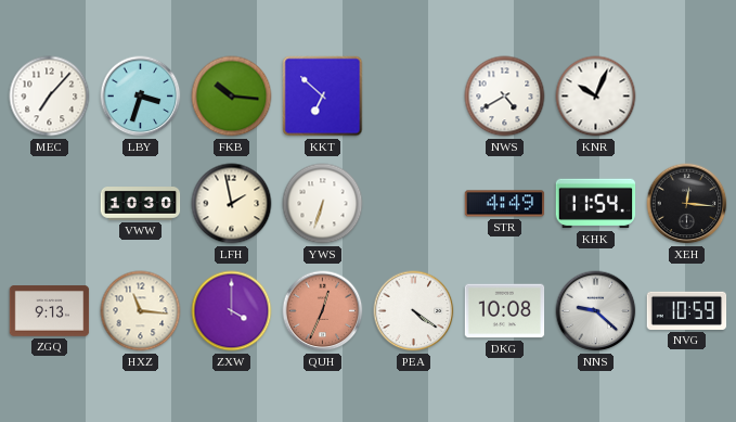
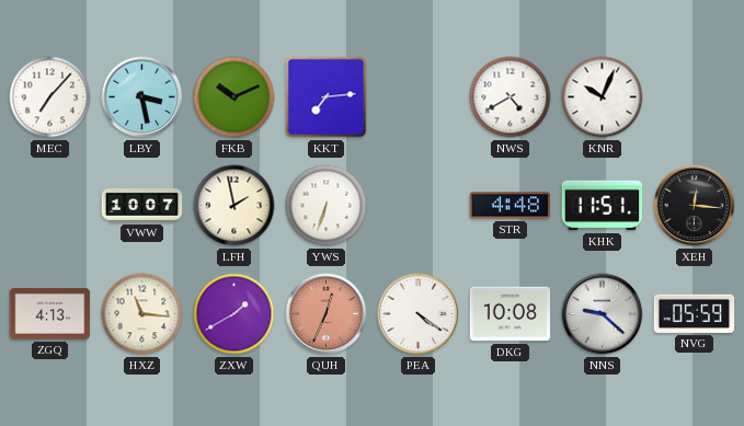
LBY: 3:33 -> 3:28 (142, 97)
FKB: 10:16 -> 10:11 (234, 97)
KKT: 6:52 -> 7:14 (327, 97)
VWW: 10:30 -> 10:07 (142, 206)
STR: 4:49 -> 4:48 (511, 206)
KHK: 11:54 -> 11:51 (603, 206)
ZGQ: 9:13 -> 4:13 (50, 314)
ZXW: 4:00 -> 1:40 (234, 314)
NVG: 10:59 -> 05:59 (695, 313)
